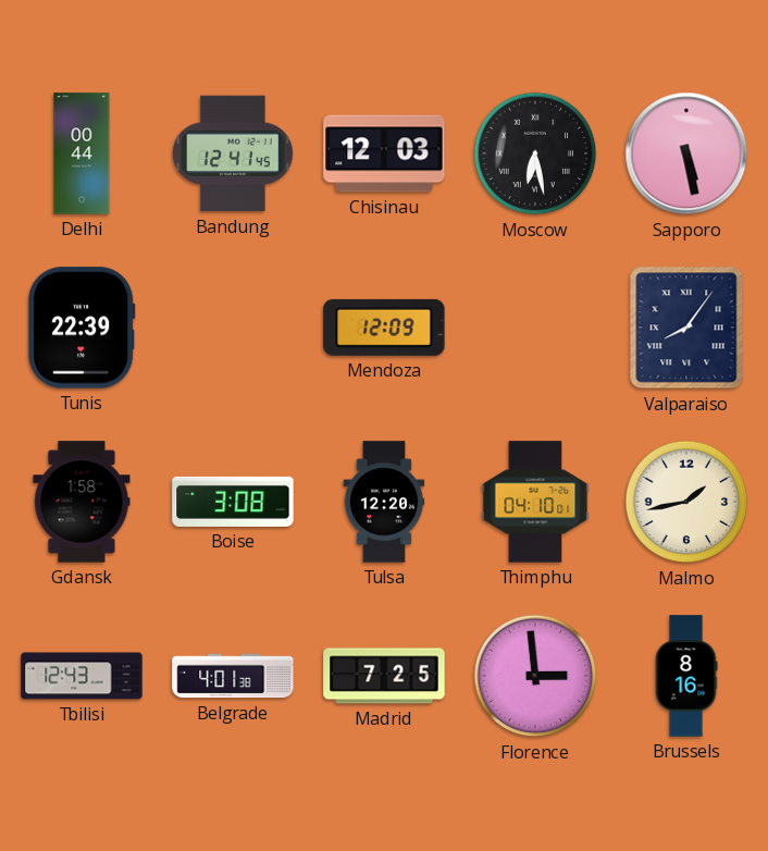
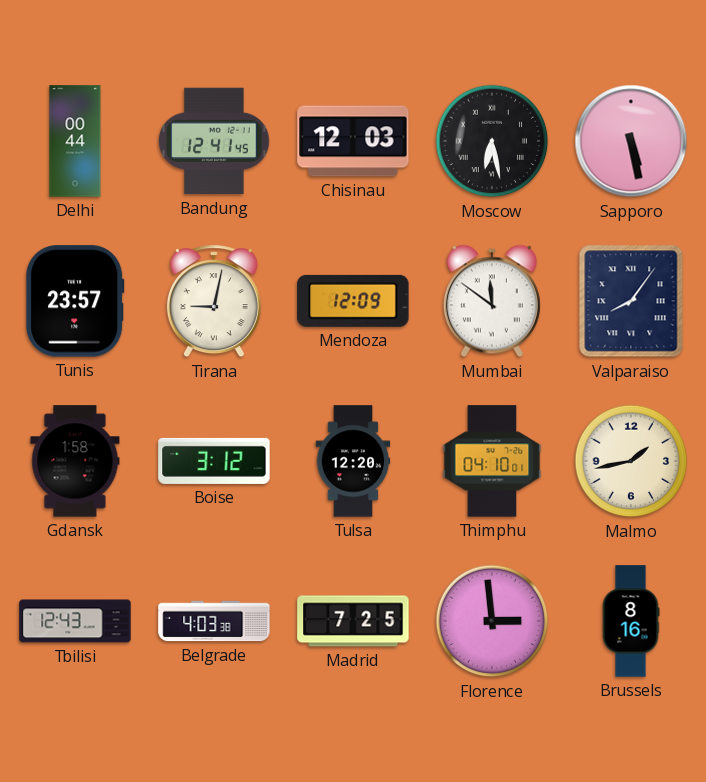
Tunis: 22:39 -> 23:57 (75, 301)
Tirana: none -> 9:02 (214, 302)
Mumbai: none -> 11:51 (492, 301)
Boise: 3:08 -> 3:12 (214, 461)
Belgrade: 4:01 -> 4:03 (214, 621)
